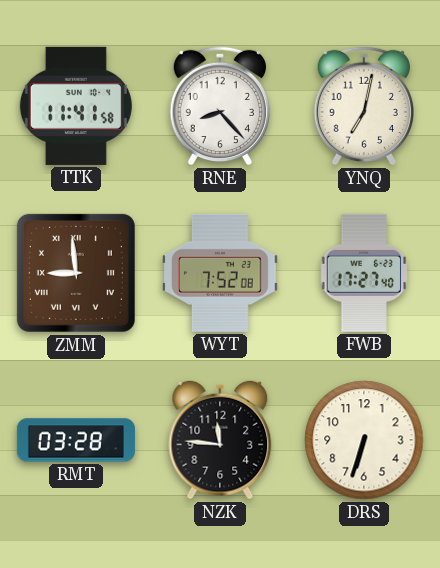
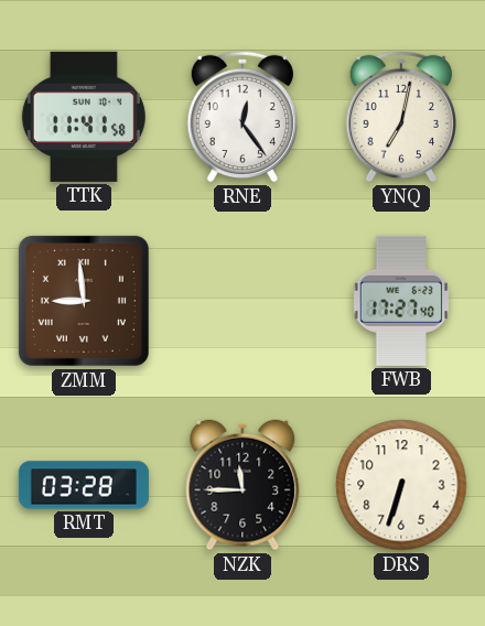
RNE: 8:23 -> 12:24 (242, 117)
WYT: 7:52 -> none (221, 273)
NZK: 11:46 -> 11:45 (242, 485)
